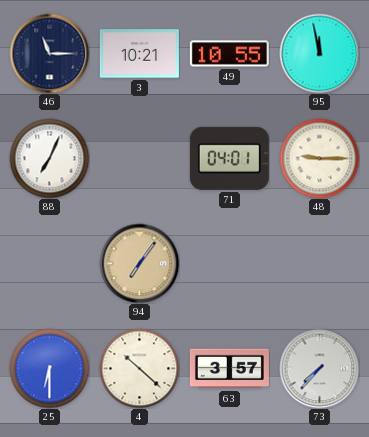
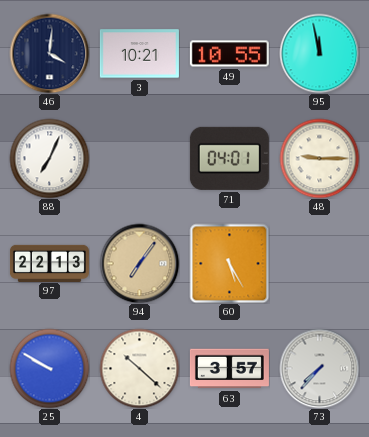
46: 11:15 -> 4:01 (49, 53)
97: none -> 22:13 (49, 263)
60: none -> 5:25 (229, 263)
25: 6:30 -> 9:50 (49, 368)
